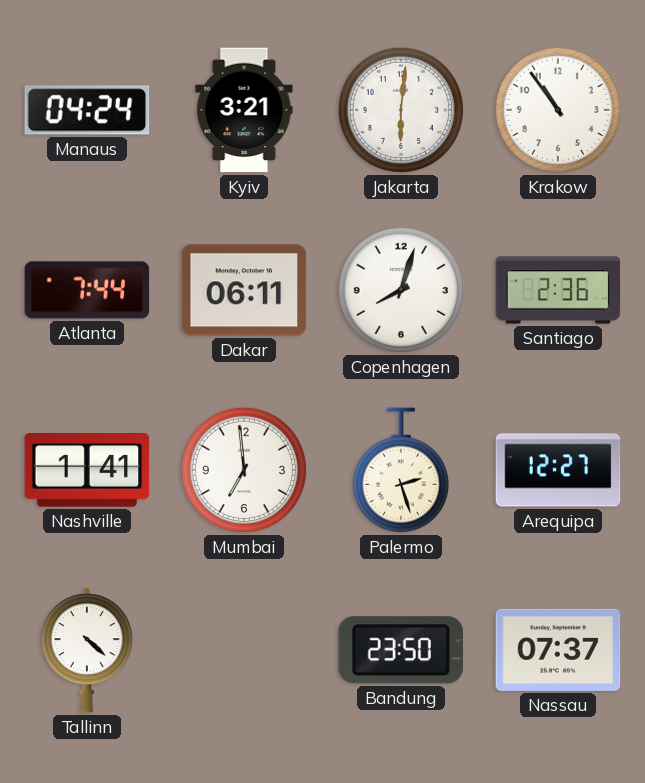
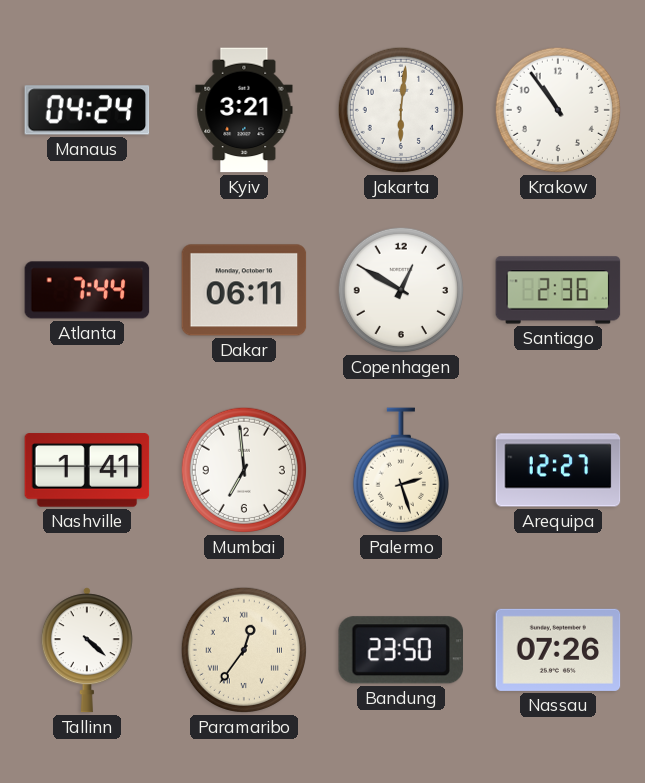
Copenhagen: 8:03 -> 12:50 (400, 290)
Paramaribo: none -> 12:36 (243, 650)
Nassau: 07:37 -> 07:26 (558, 650)
